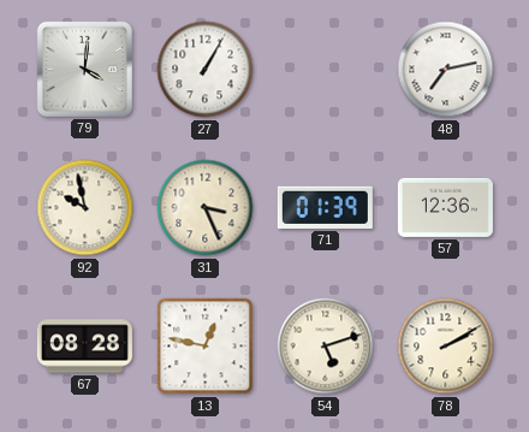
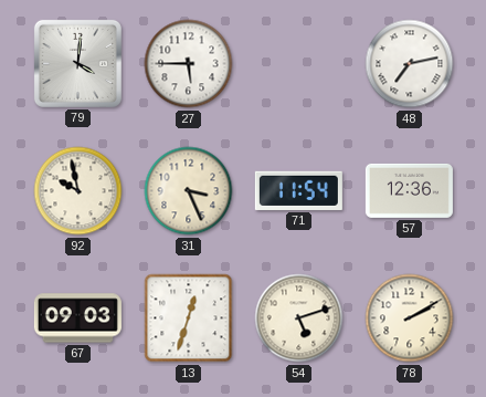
27: 1:05 -> 5:45 (189, 64)
71: 01:39 -> 11:54 (298, 190)
67: 08:28 -> 09:03 (77, 318)
13: 12:47 -> 12:33 (189, 318)
